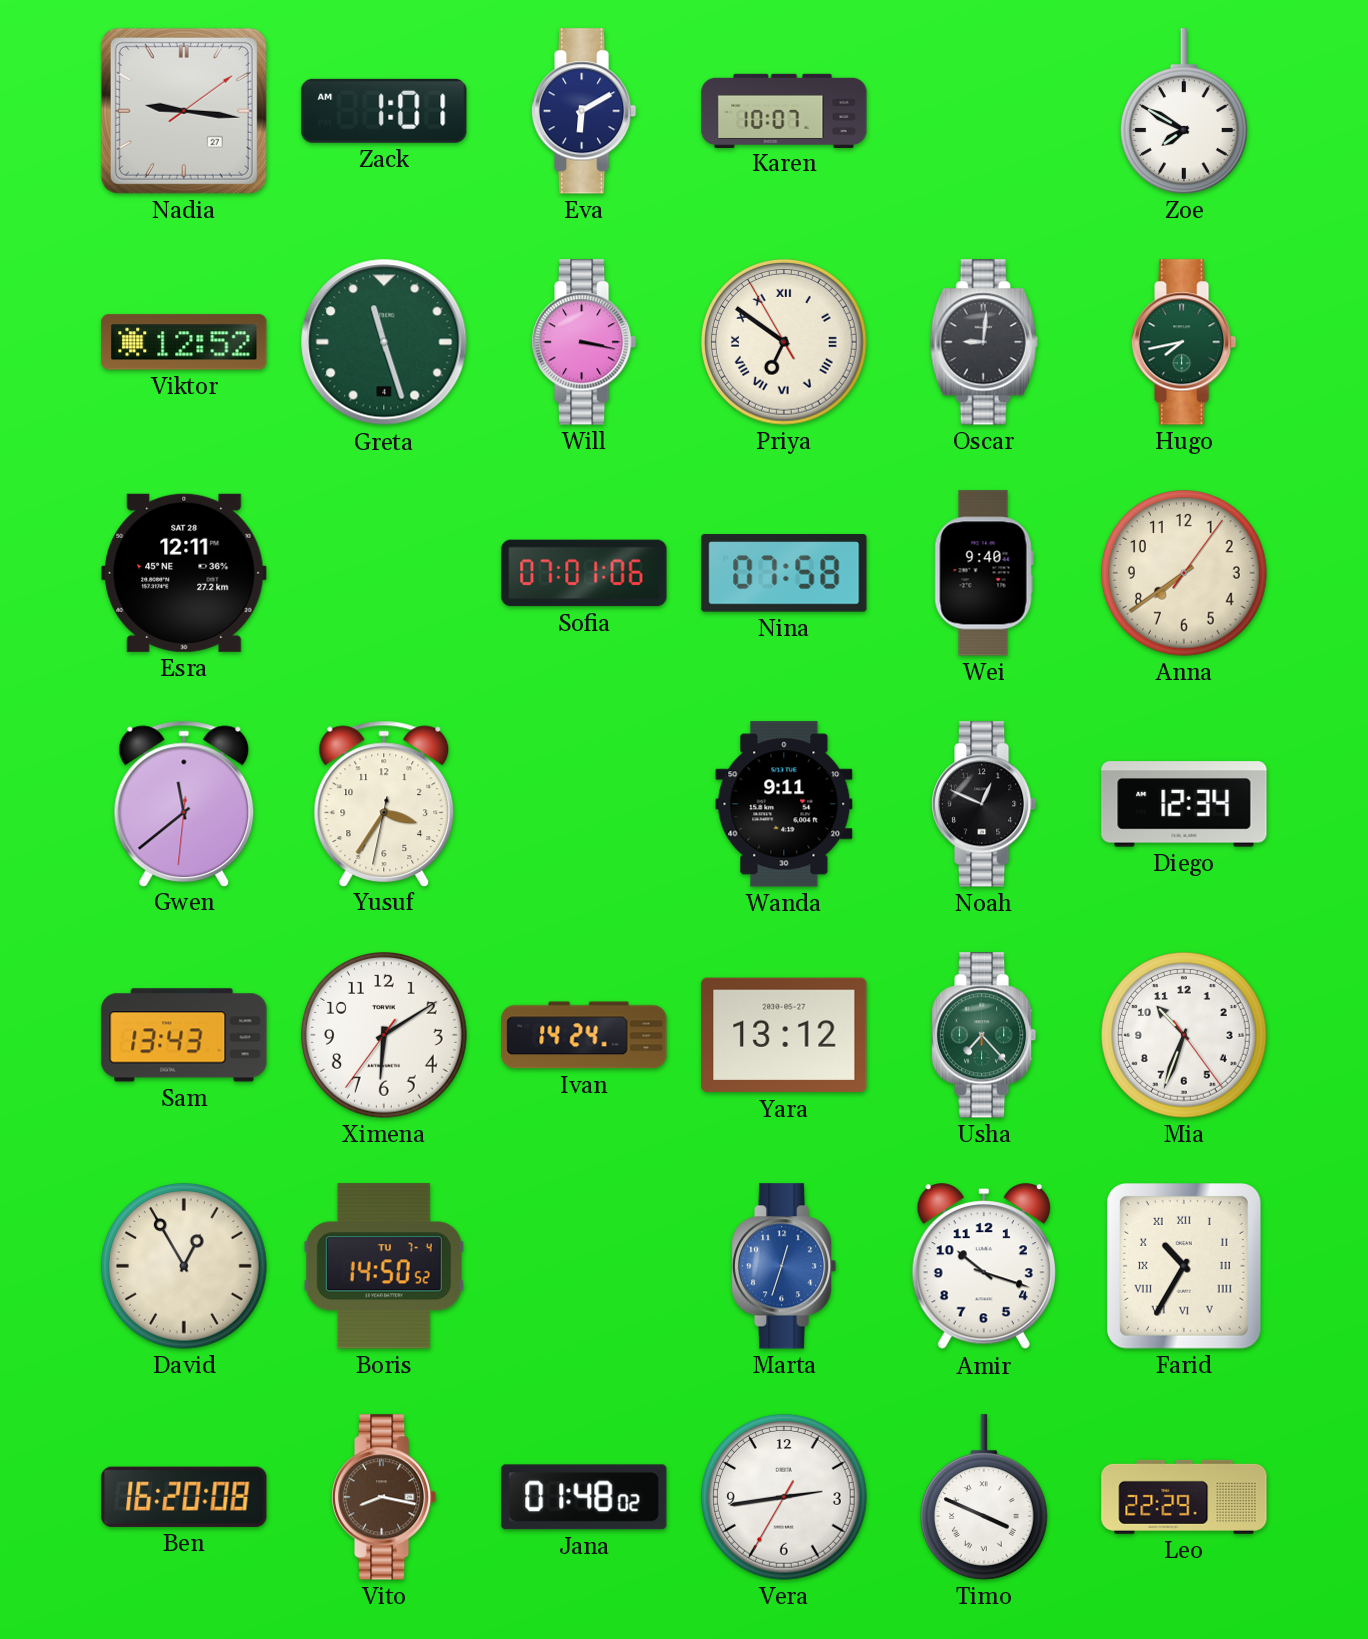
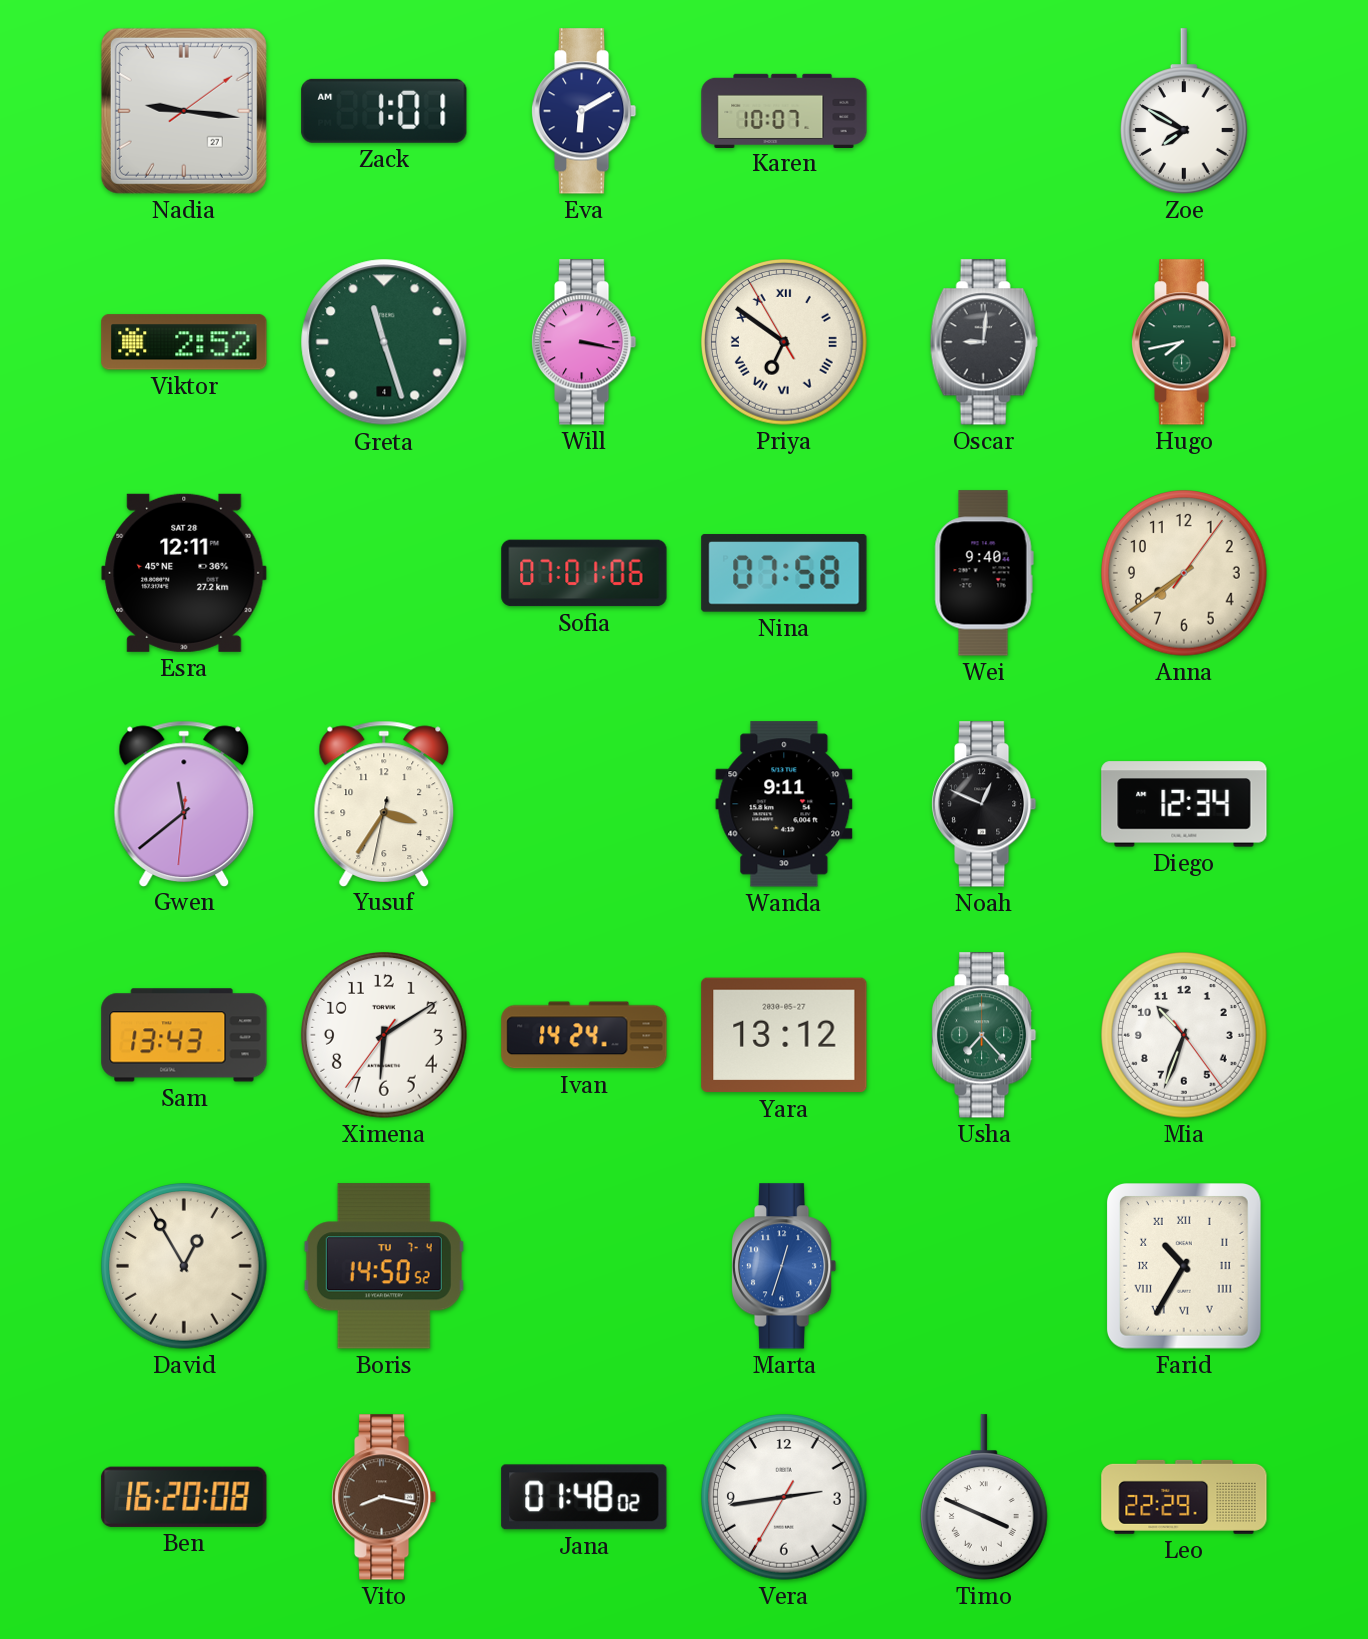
Viktor: 12:52 -> 2:52 (184, 342)
Amir: 10:18 -> none (984, 1267)
